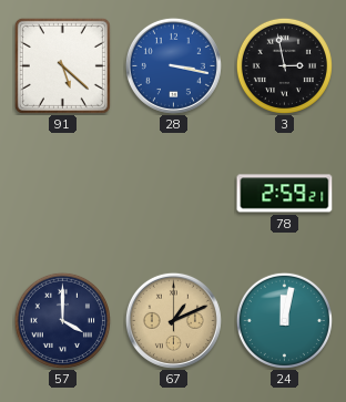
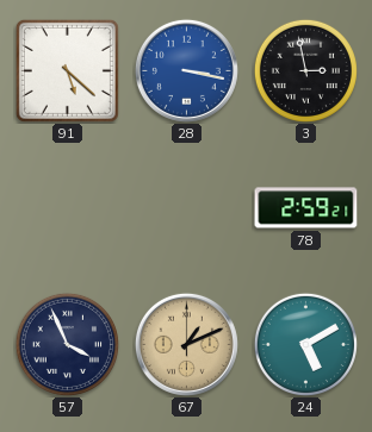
57: 4:00 -> 3:56 (67, 344)
24: 12:02 -> 5:10 (305, 344)
